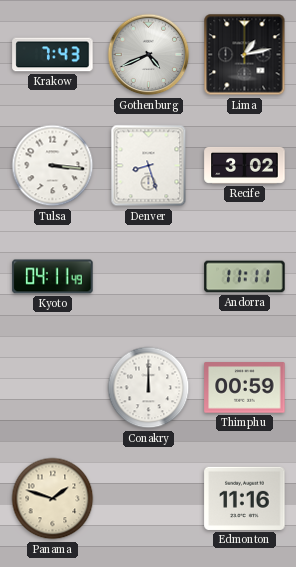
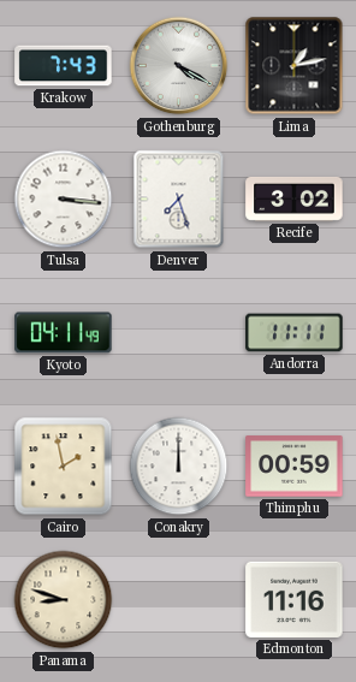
Gothenburg: 4:41 -> 4:20 (179, 66)
Denver: 8:27 -> 7:27 (179, 200)
Cairo: none -> 1:58 (64, 467)
Panama: 1:48 -> 8:48 (64, 600)
